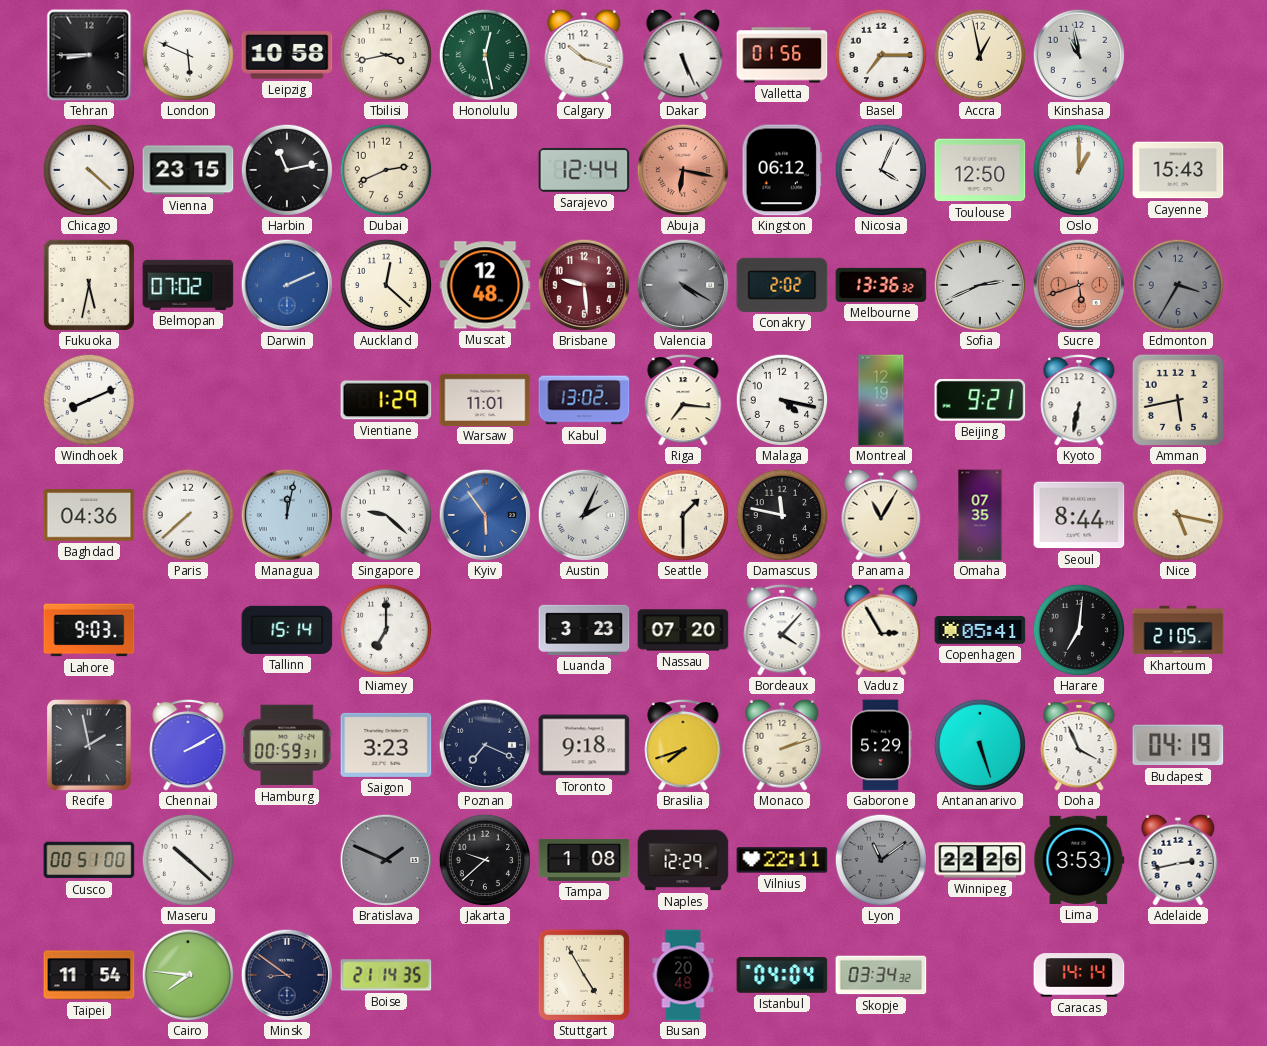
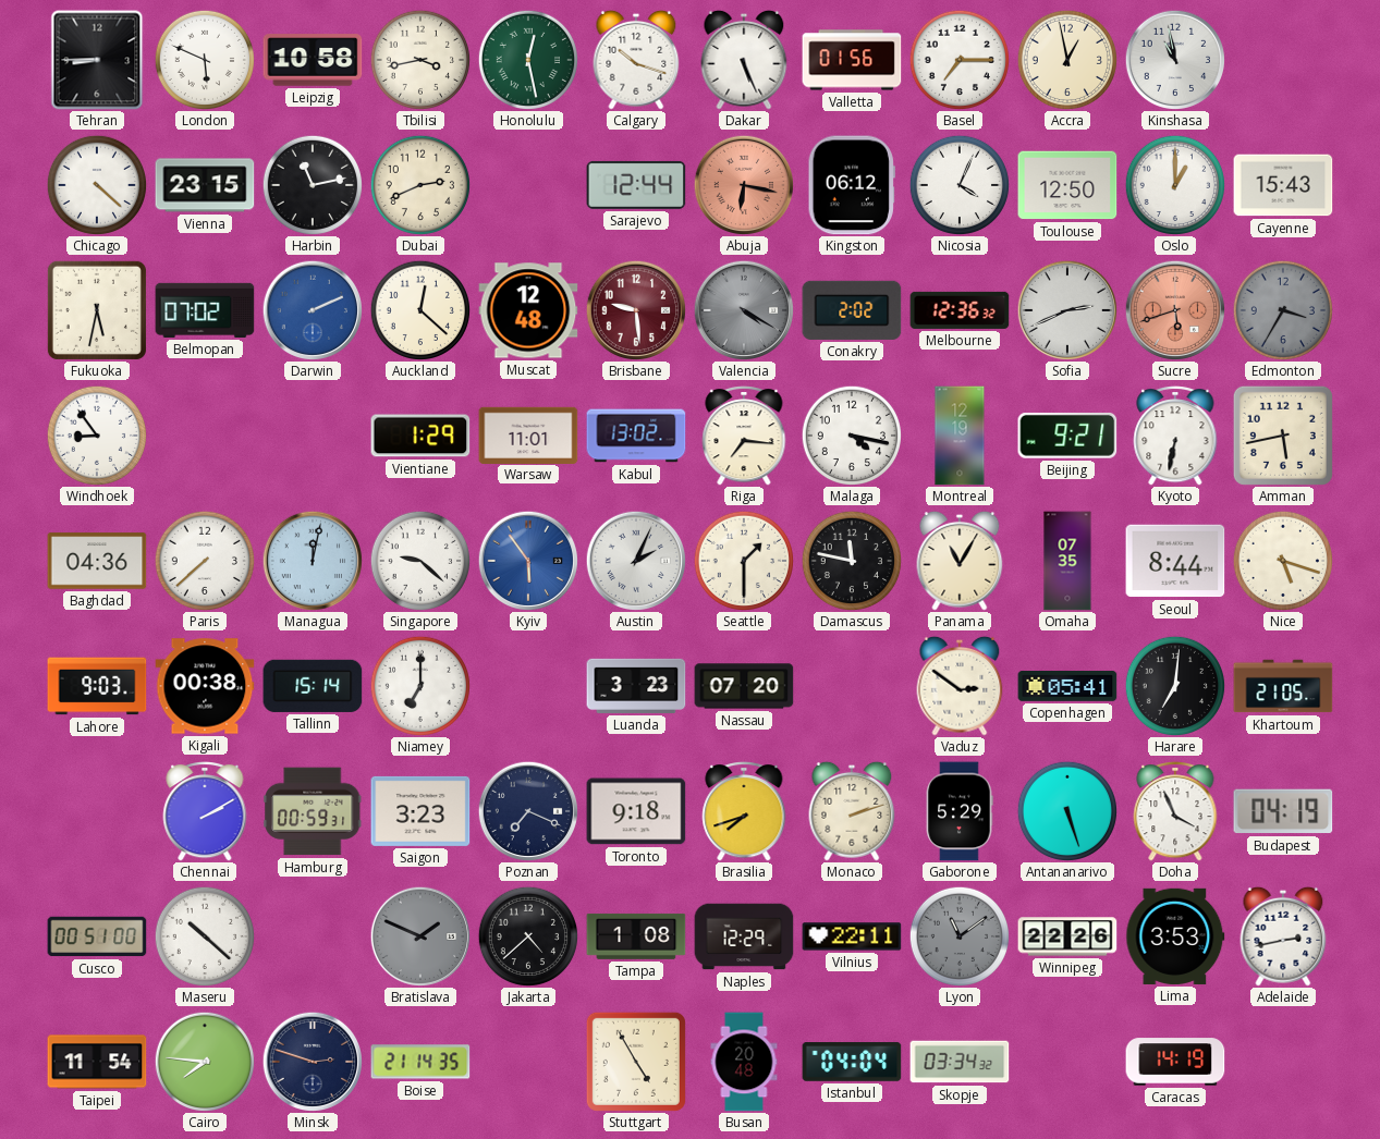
Melbourne: 13:36 -> 12:36 (960, 310)
Windhoek: 8:11 -> 8:54 (96, 434)
Nice: 5:17 -> 5:18 (1282, 560)
Kigali: none -> 00:38 (205, 686)
Bordeaux: 4:07 -> none (782, 631)
Vaduz: 2:55 -> 2:51 (960, 686)
Recife: 1:58 -> none (89, 745)
Jakarta: 9:38 -> 4:38 (527, 935)
Minsk: 8:51 -> 2:48 (313, 1062)
Caracas: 14:14 -> 14:19 (1175, 1062)
